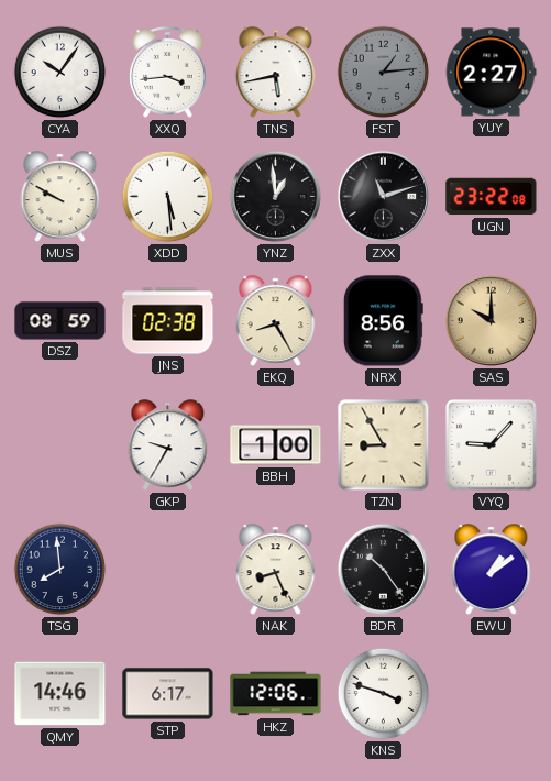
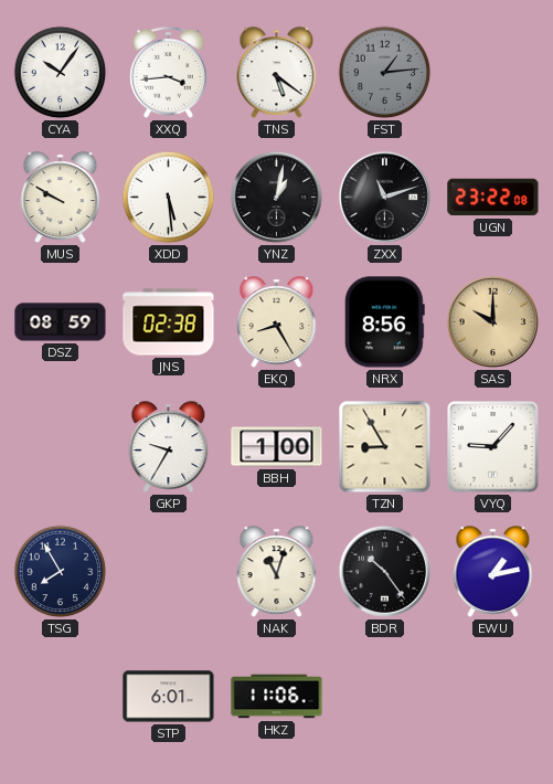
TNS: 5:43 -> 5:21 (277, 73)
YUY: 2:27 -> none (491, 73)
YNZ: 12:59 -> 1:02 (276, 197)
TSG: 7:59 -> 7:55 (61, 572)
NAK: 8:26 -> 11:03 (277, 572)
EWU: 1:09 -> 1:13 (493, 572)
QMY: 14:46 -> none (60, 694)
STP: 6:17 -> 6:01 (169, 697)
HKZ: 12:06 -> 11:06 (277, 697)
KNS: 3:48 -> none (384, 694)
